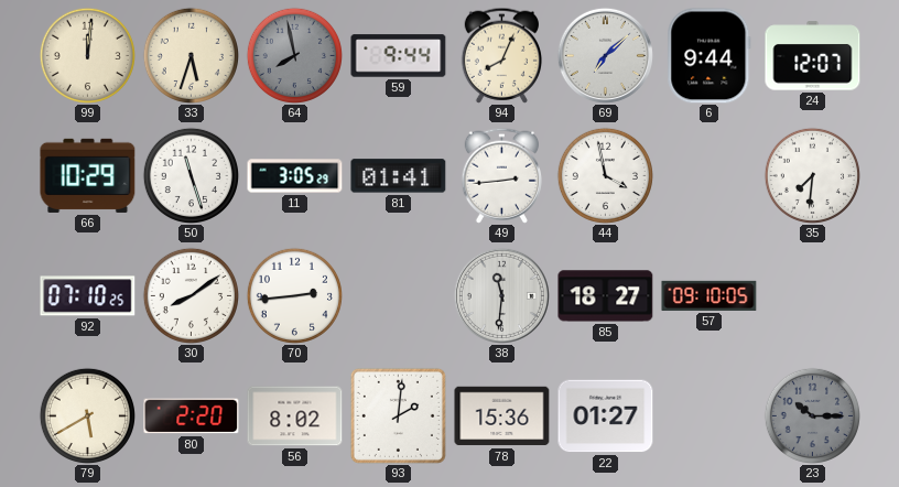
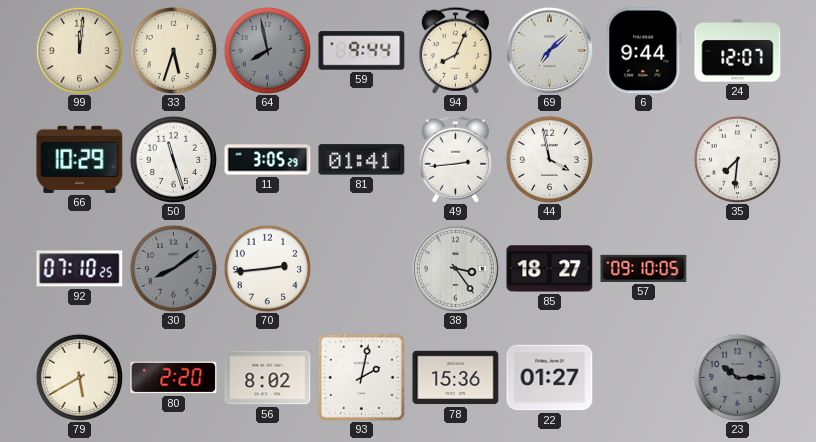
30 dial: white -> grey (173, 268)
38: 11:31 -> 3:24 (455, 268)
93: 2:01 -> 2:02 (361, 377)
